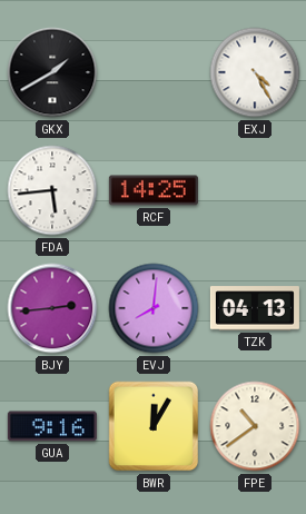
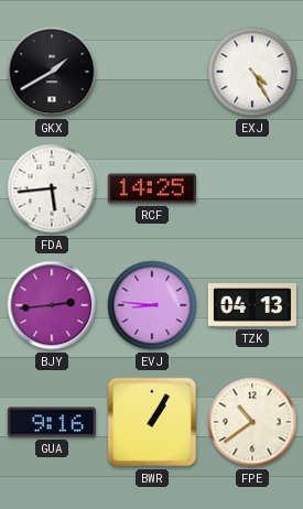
EVJ: 8:01 -> 8:46 (152, 305)
BWR: 12:05 -> 1:05 (152, 422)
